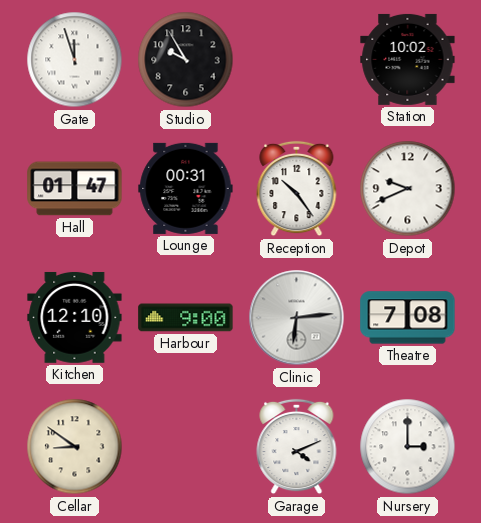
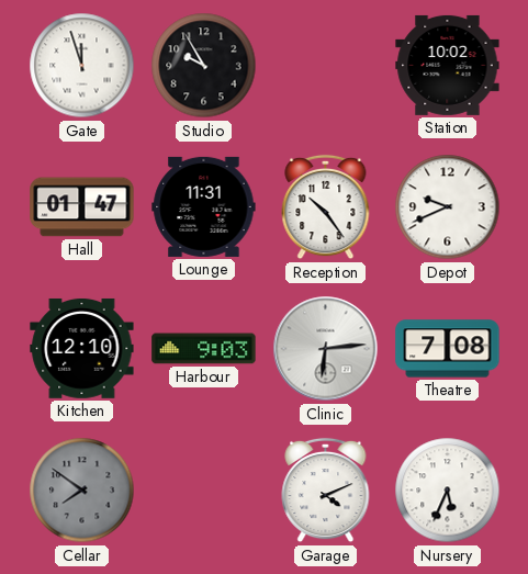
Lounge: 00:31 -> 11:31 (204, 206)
Harbour: 9:00 -> 9:03 (204, 349)
Cellar: 8:51 -> 7:51 (82, 491)
Cellar dial: cream -> grey (82, 491)
Nursery: 3:00 -> 5:34 (448, 491)
